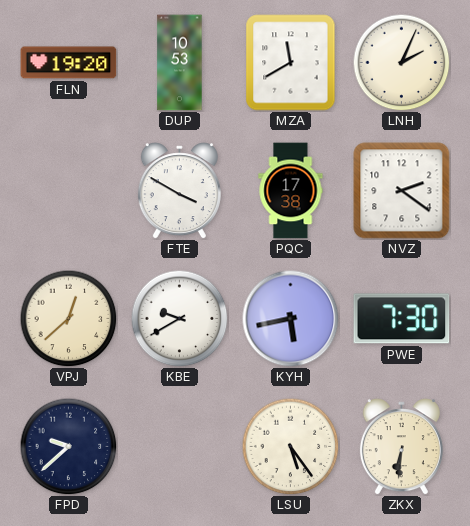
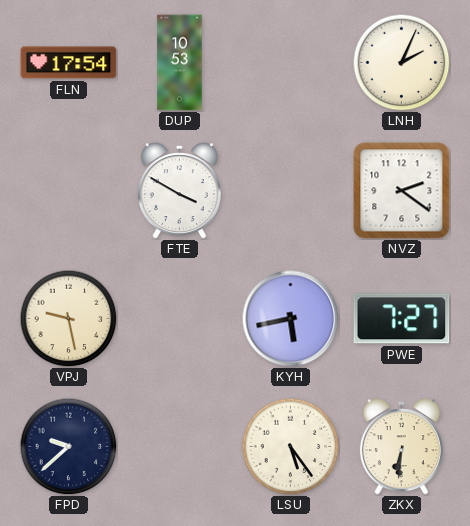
FLN: 19:20 -> 17:54 (69, 63)
MZA: 11:40 -> none (291, 63)
PQC: 17:38 -> none (291, 191)
VPJ: 12:38 -> 9:28 (68, 318)
KBE: 9:40 -> none (179, 318)
PWE: 7:30 -> 7:27 (402, 319)
